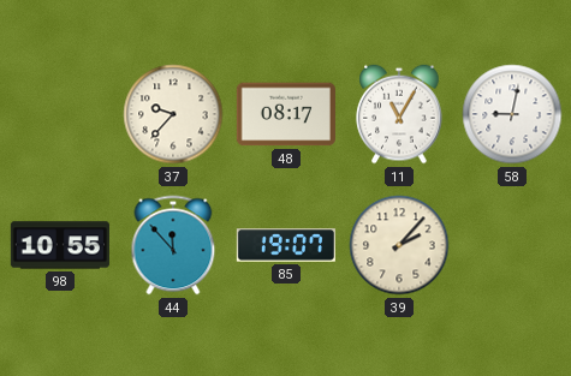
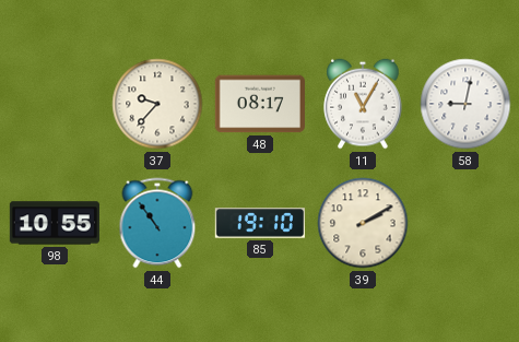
44: 11:53 -> 10:54 (157, 223)
85: 19:07 -> 19:10 (260, 223)
39: 2:07 -> 2:10 (363, 223)
